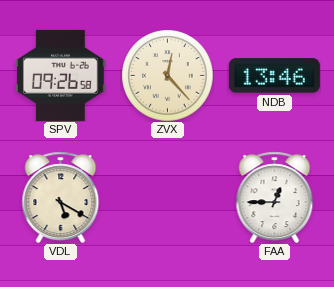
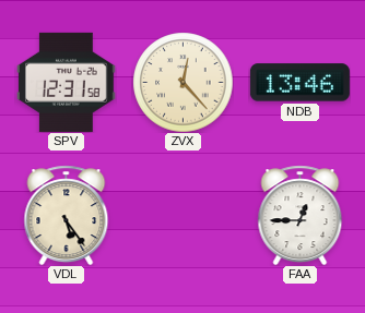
SPV: 09:26 -> 12:31 (67, 82)
VDL: 5:20 -> 5:24 (67, 215)
